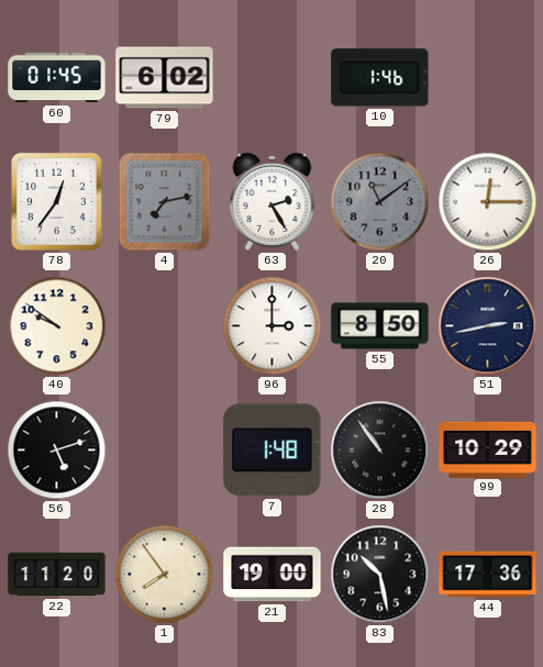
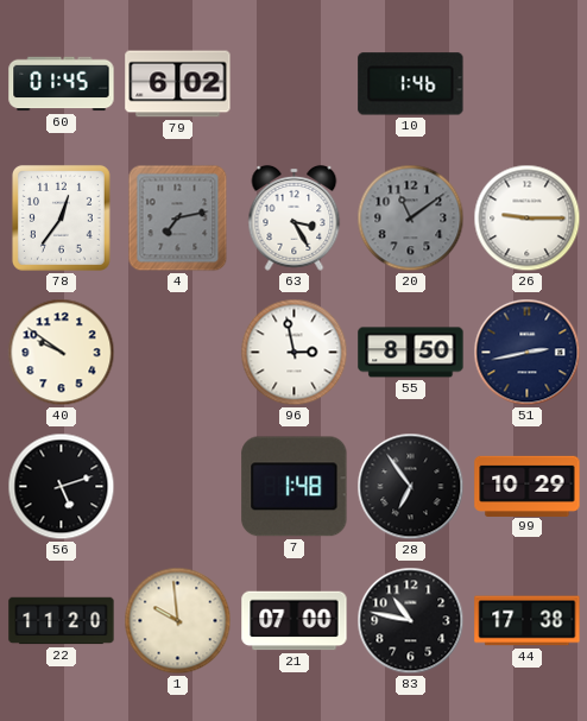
63: 2:25 -> 3:25 (295, 217)
26: 12:15 -> 9:15 (528, 219)
96: 3:00 -> 2:58 (295, 353)
28: 10:54 -> 6:54 (411, 487)
1: 7:54 -> 9:59 (178, 621)
21: 19:00 -> 07:00 (295, 621)
83: 10:28 -> 10:47 (411, 621)
44: 17:36 -> 17:38 (528, 621)
